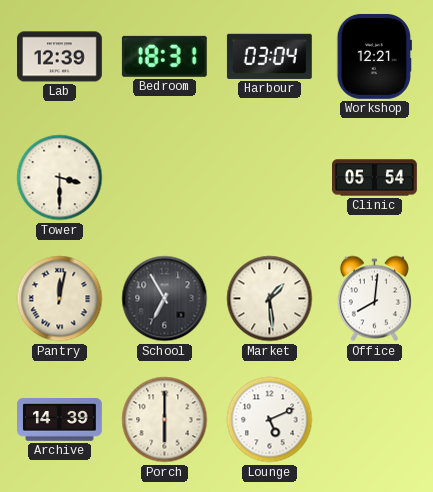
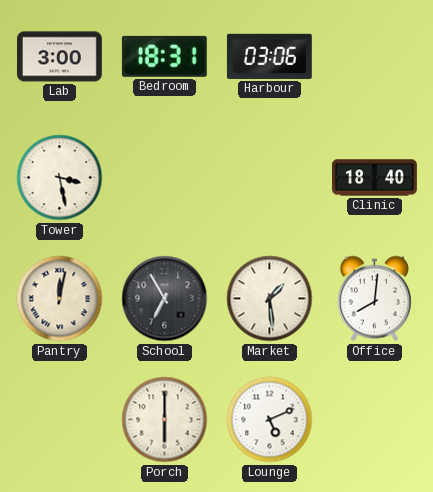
Lab: 12:39 -> 3:00 (60, 57)
Harbour: 03:04 -> 03:06 (269, 56)
Workshop: 12:21 -> none (374, 56)
Tower: 3:30 -> 3:28 (60, 178)
Clinic: 05:54 -> 18:40 (375, 178)
Archive: 14:39 -> none (60, 420)
